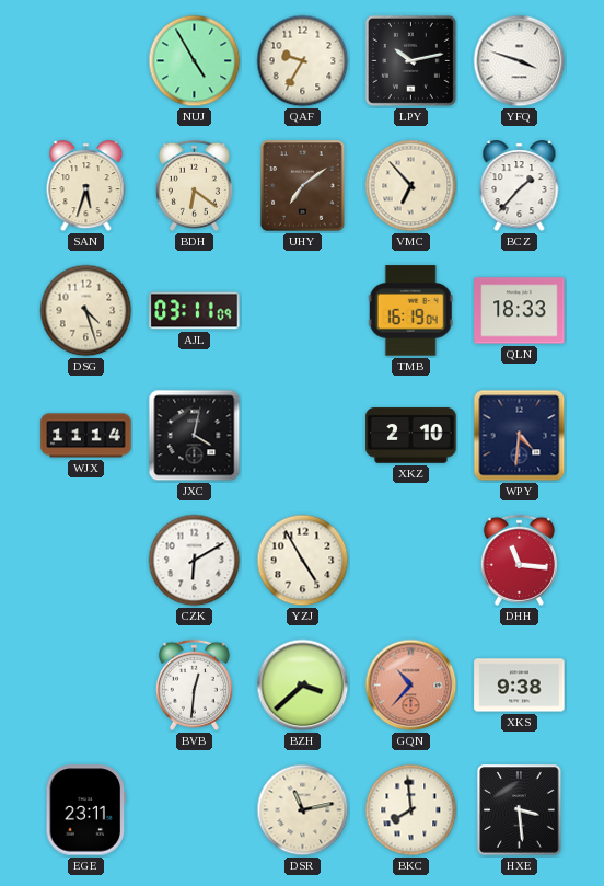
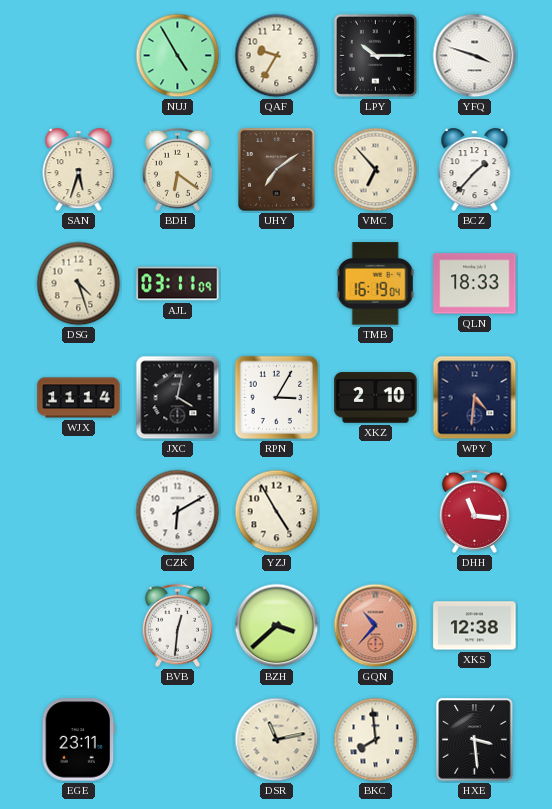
LPY: 10:13 -> 10:15 (375, 55)
RPN: none -> 3:05 (277, 398)
XKS: 9:38 -> 12:38 (475, 626)
